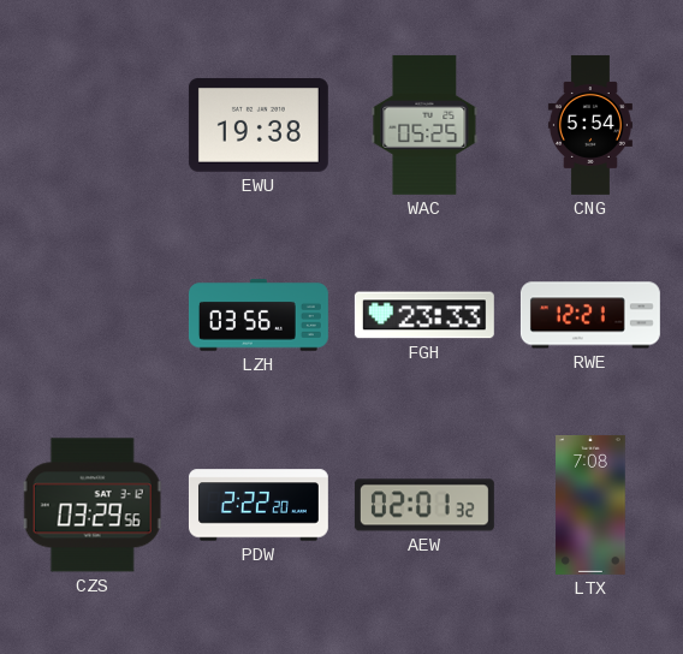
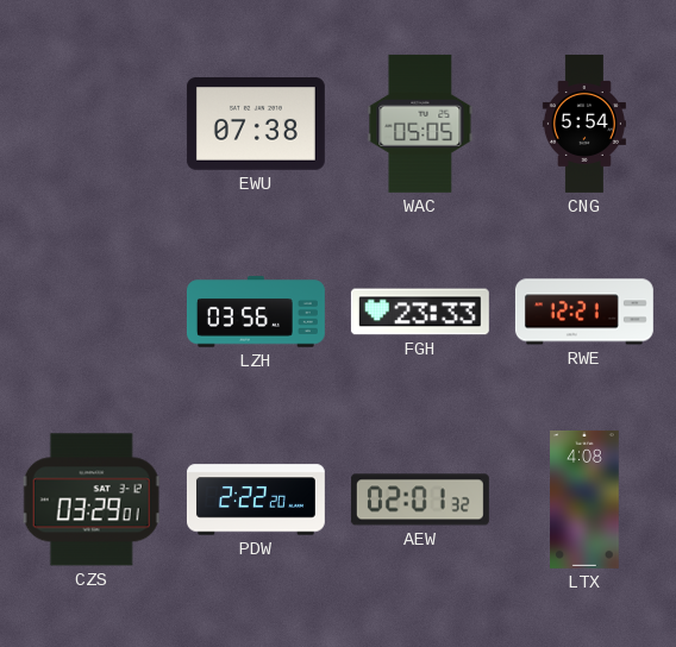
EWU: 19:38 -> 07:38 (256, 125)
WAC: 05:25 -> 05:05 (420, 124)
CZS: 03:29:56 -> 03:29:01 (92, 500)
LTX: 7:08 -> 4:08 (584, 500)
